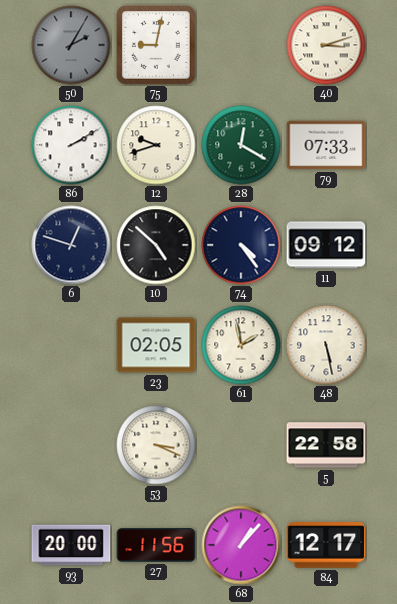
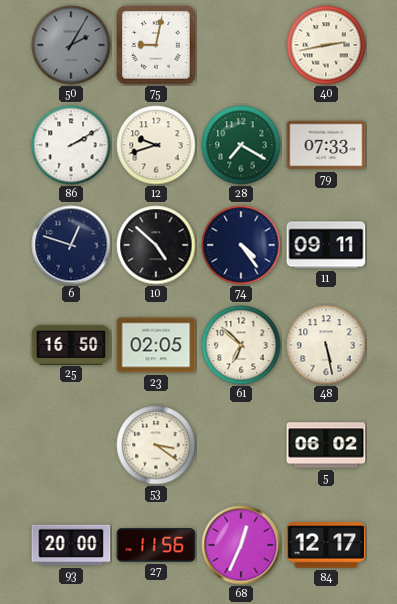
40: 3:12 -> 2:43 (326, 45)
28: 12:20 -> 7:20 (241, 145)
11: 09:12 -> 09:11 (326, 245)
25: none -> 16:50 (71, 344)
61: 1:58 -> 6:52 (241, 345)
53: 3:19 -> 3:21 (156, 445)
5: 22:58 -> 06:02 (326, 445)
68: 1:07 -> 12:34 (241, 545)
